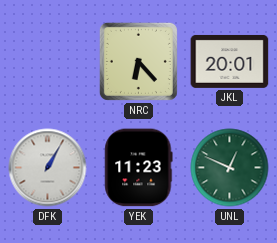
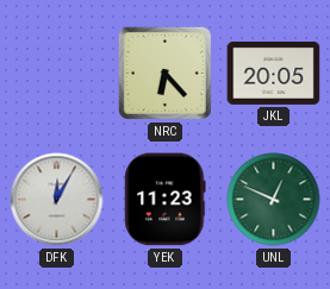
JKL: 20:01 -> 20:05 (274, 73)
DFK: 1:05 -> 12:05 (57, 200)
